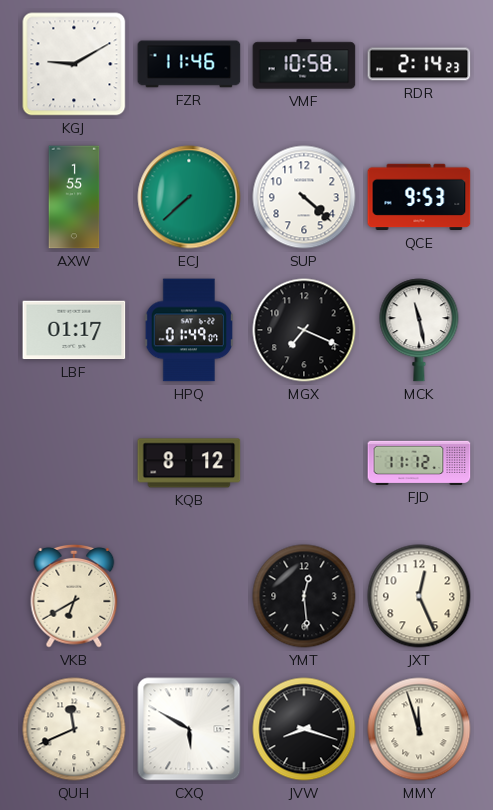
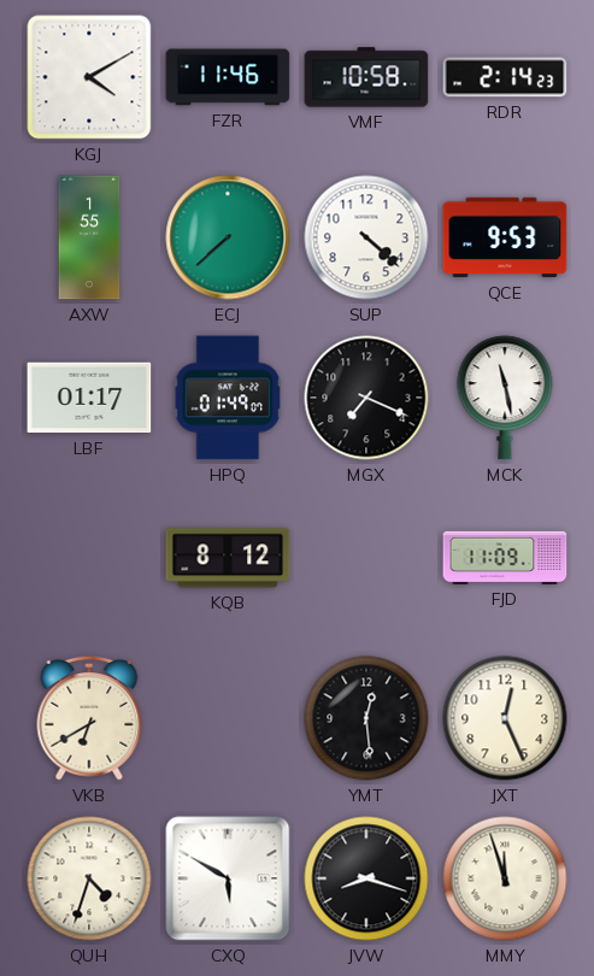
KGJ: 9:10 -> 4:10 (89, 77)
FJD: 11:12 -> 11:09 (505, 558)
QUH: 11:41 -> 4:33 (89, 878)
